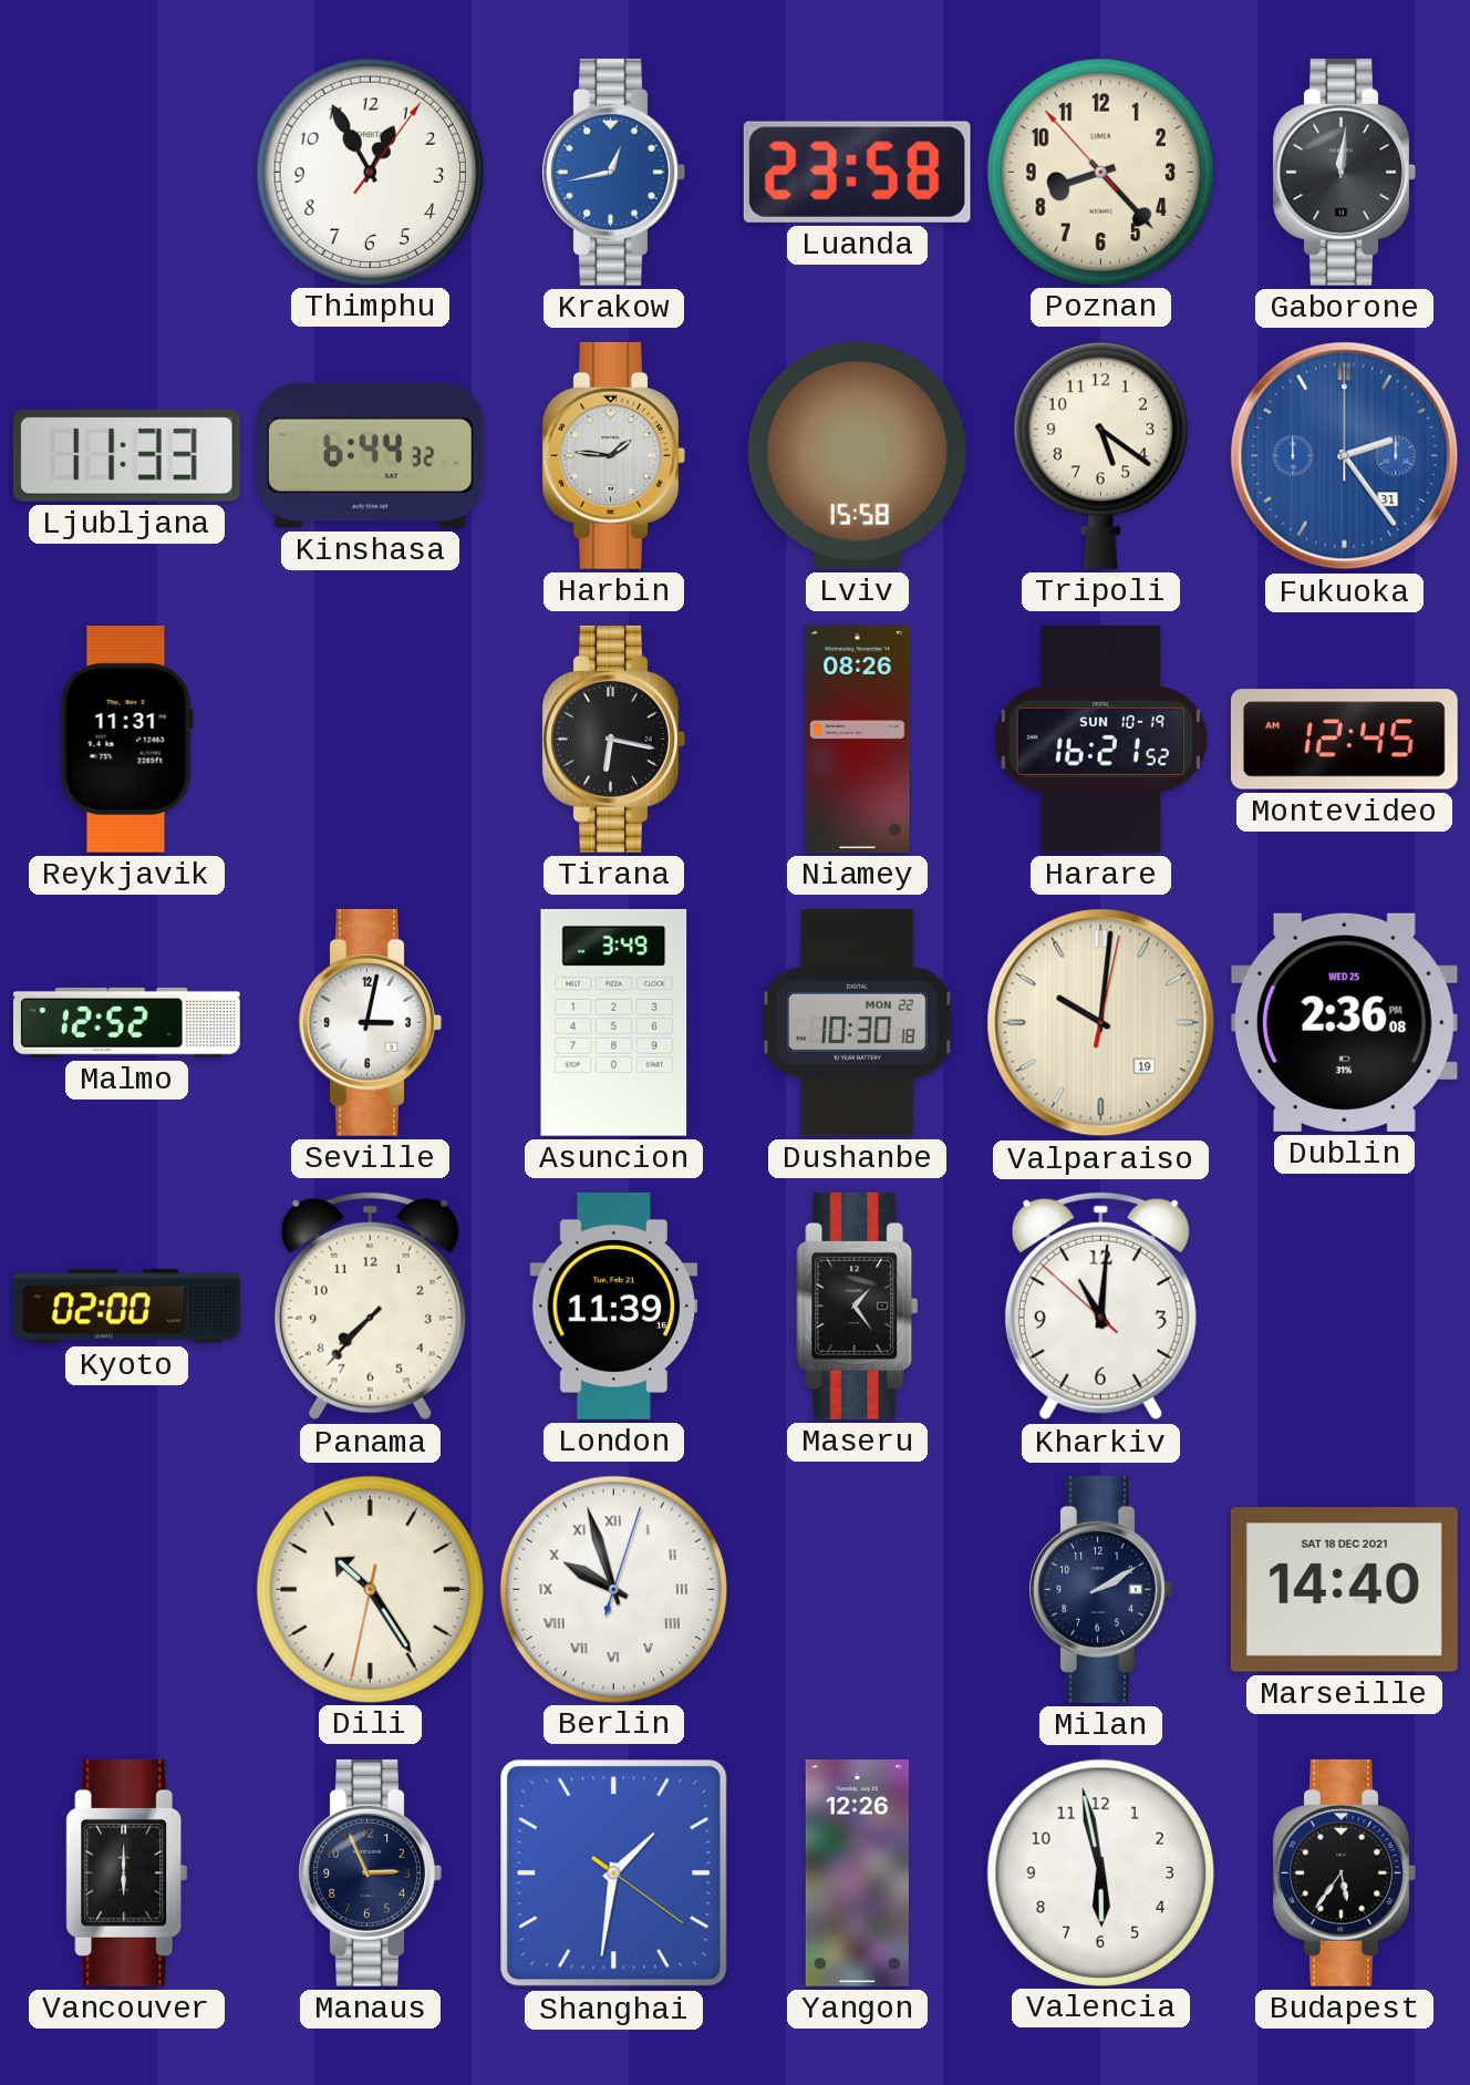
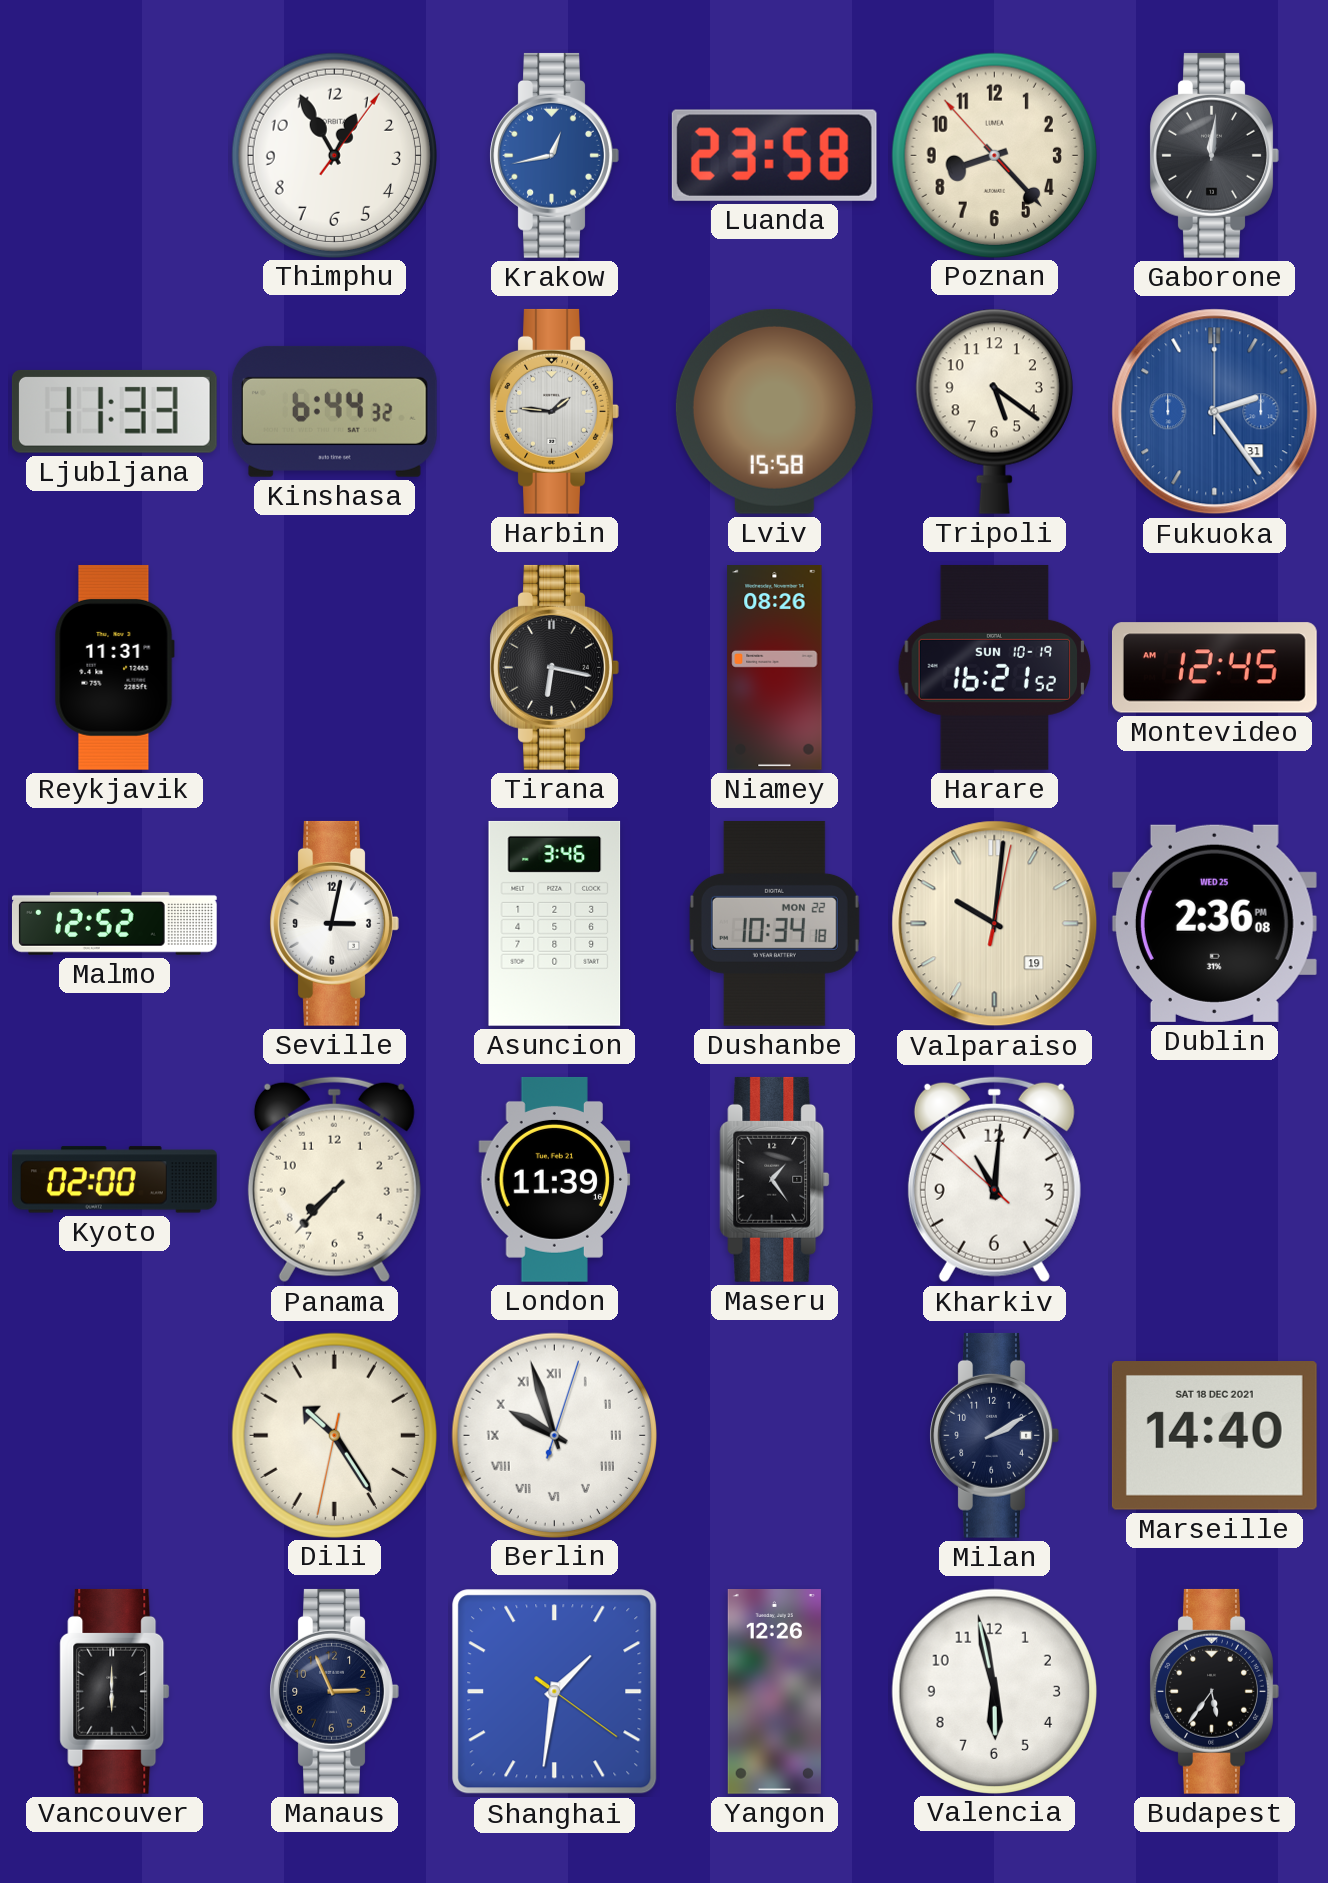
Asuncion: 3:49 -> 3:46 (555, 923)
Dushanbe: 10:30 -> 10:34 (774, 923)
